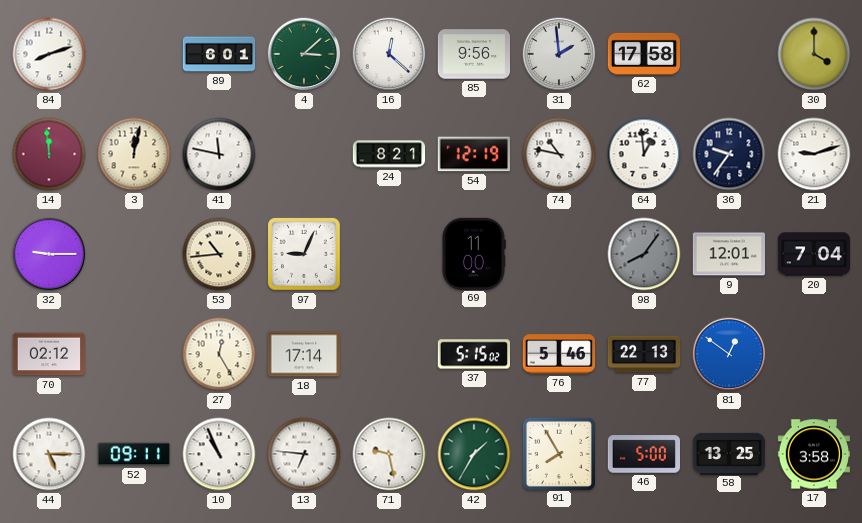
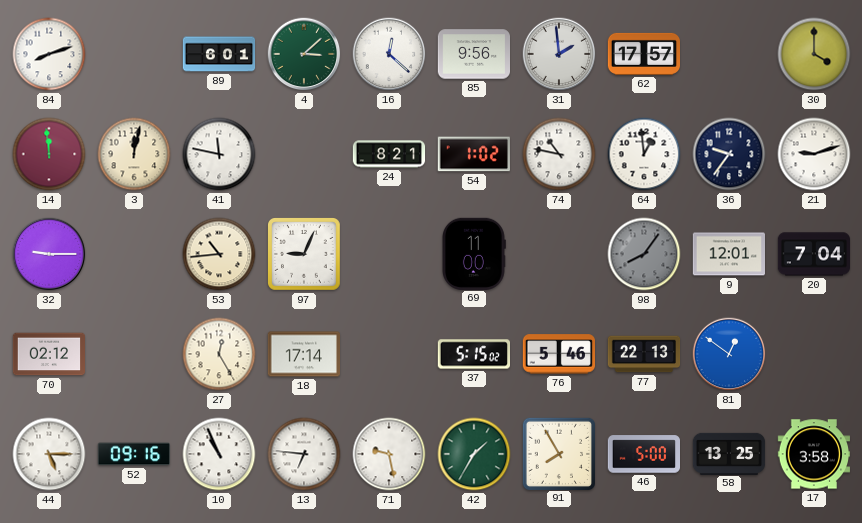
62: 17:58 -> 17:57 (644, 54)
54: 12:19 -> 1:02 (474, 154)
52: 09:11 -> 09:16 (134, 454)
